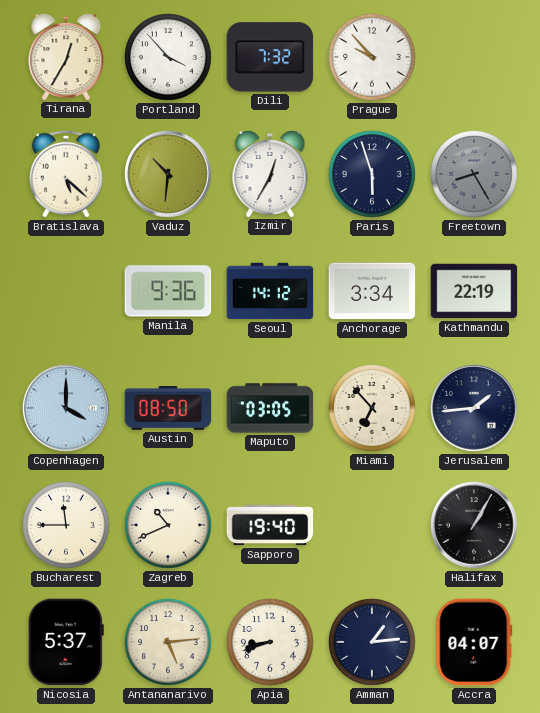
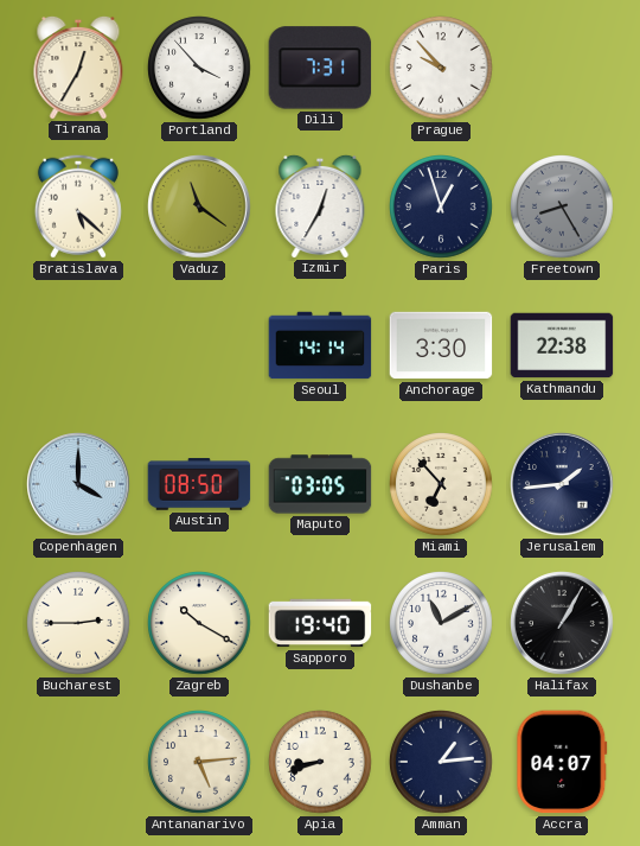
Dili: 7:32 -> 7:31 (320, 68)
Vaduz: 10:31 -> 11:21 (199, 206)
Paris: 5:57 -> 12:57 (441, 206)
Manila: 9:36 -> none (168, 291)
Seoul: 14:12 -> 14:14 (320, 345)
Anchorage: 3:34 -> 3:30 (441, 345)
Kathmandu: 22:19 -> 22:38 (562, 345)
Bucharest: 11:45 -> 2:45 (78, 623)
Zagreb: 10:41 -> 10:20 (199, 623)
Dushanbe: none -> 11:10 (441, 623)
Nicosia: 5:37 -> none (66, 642)
